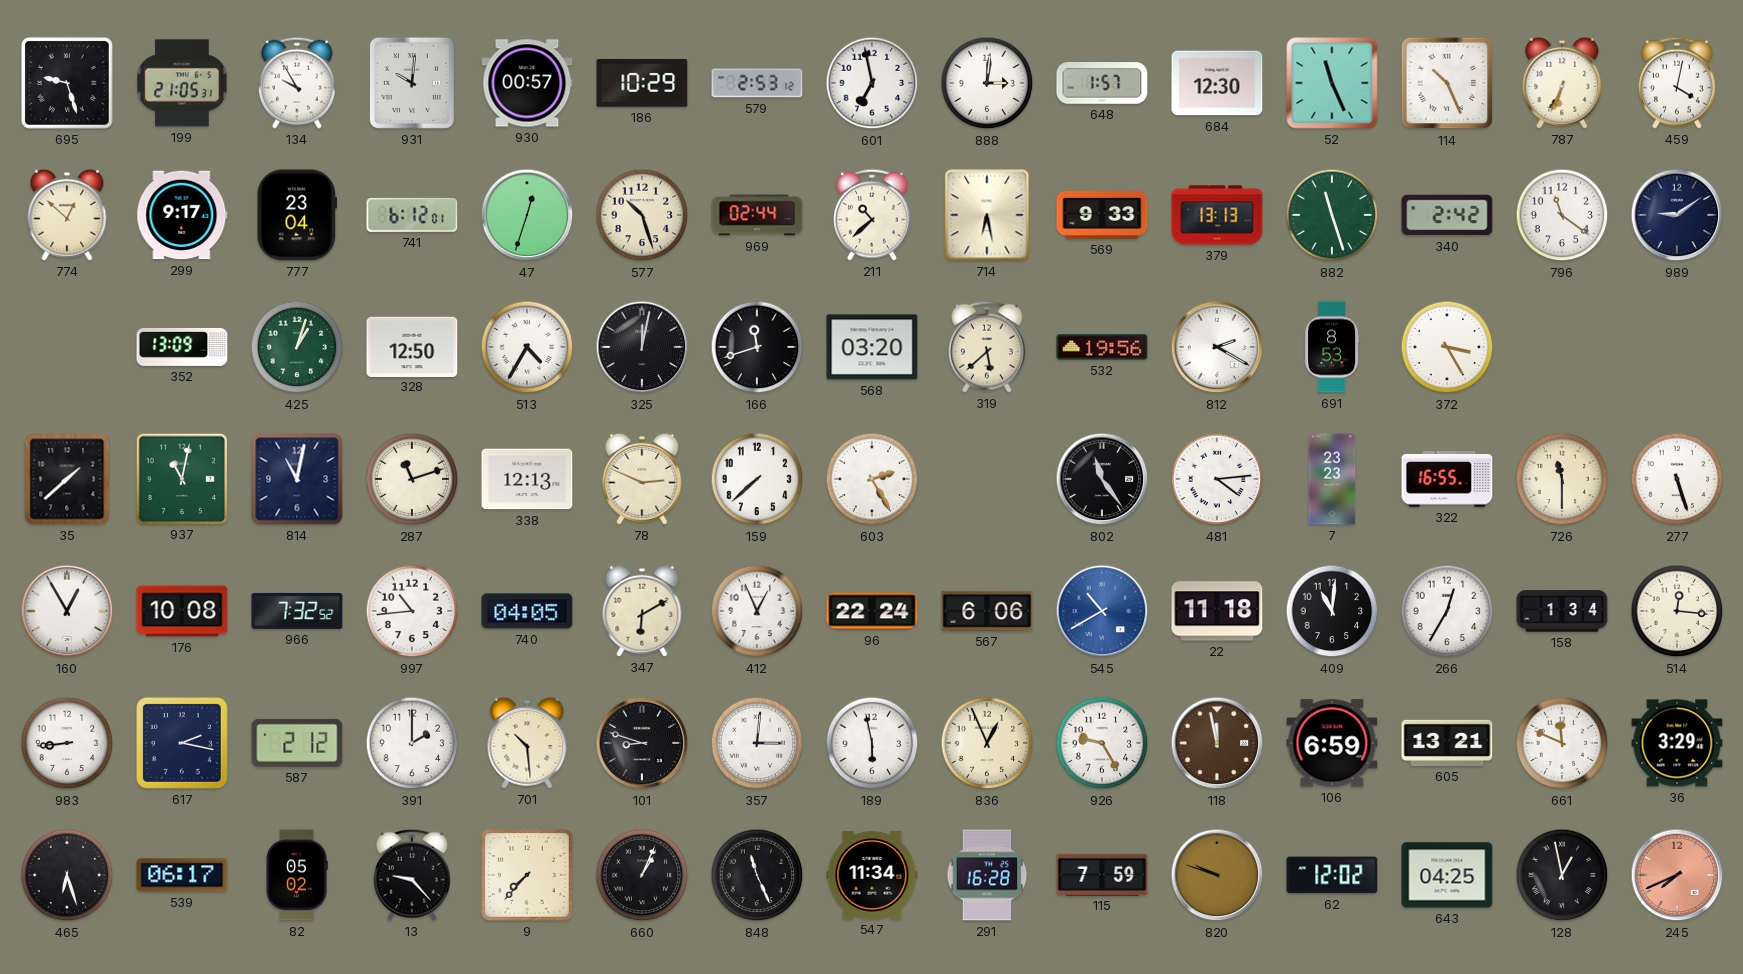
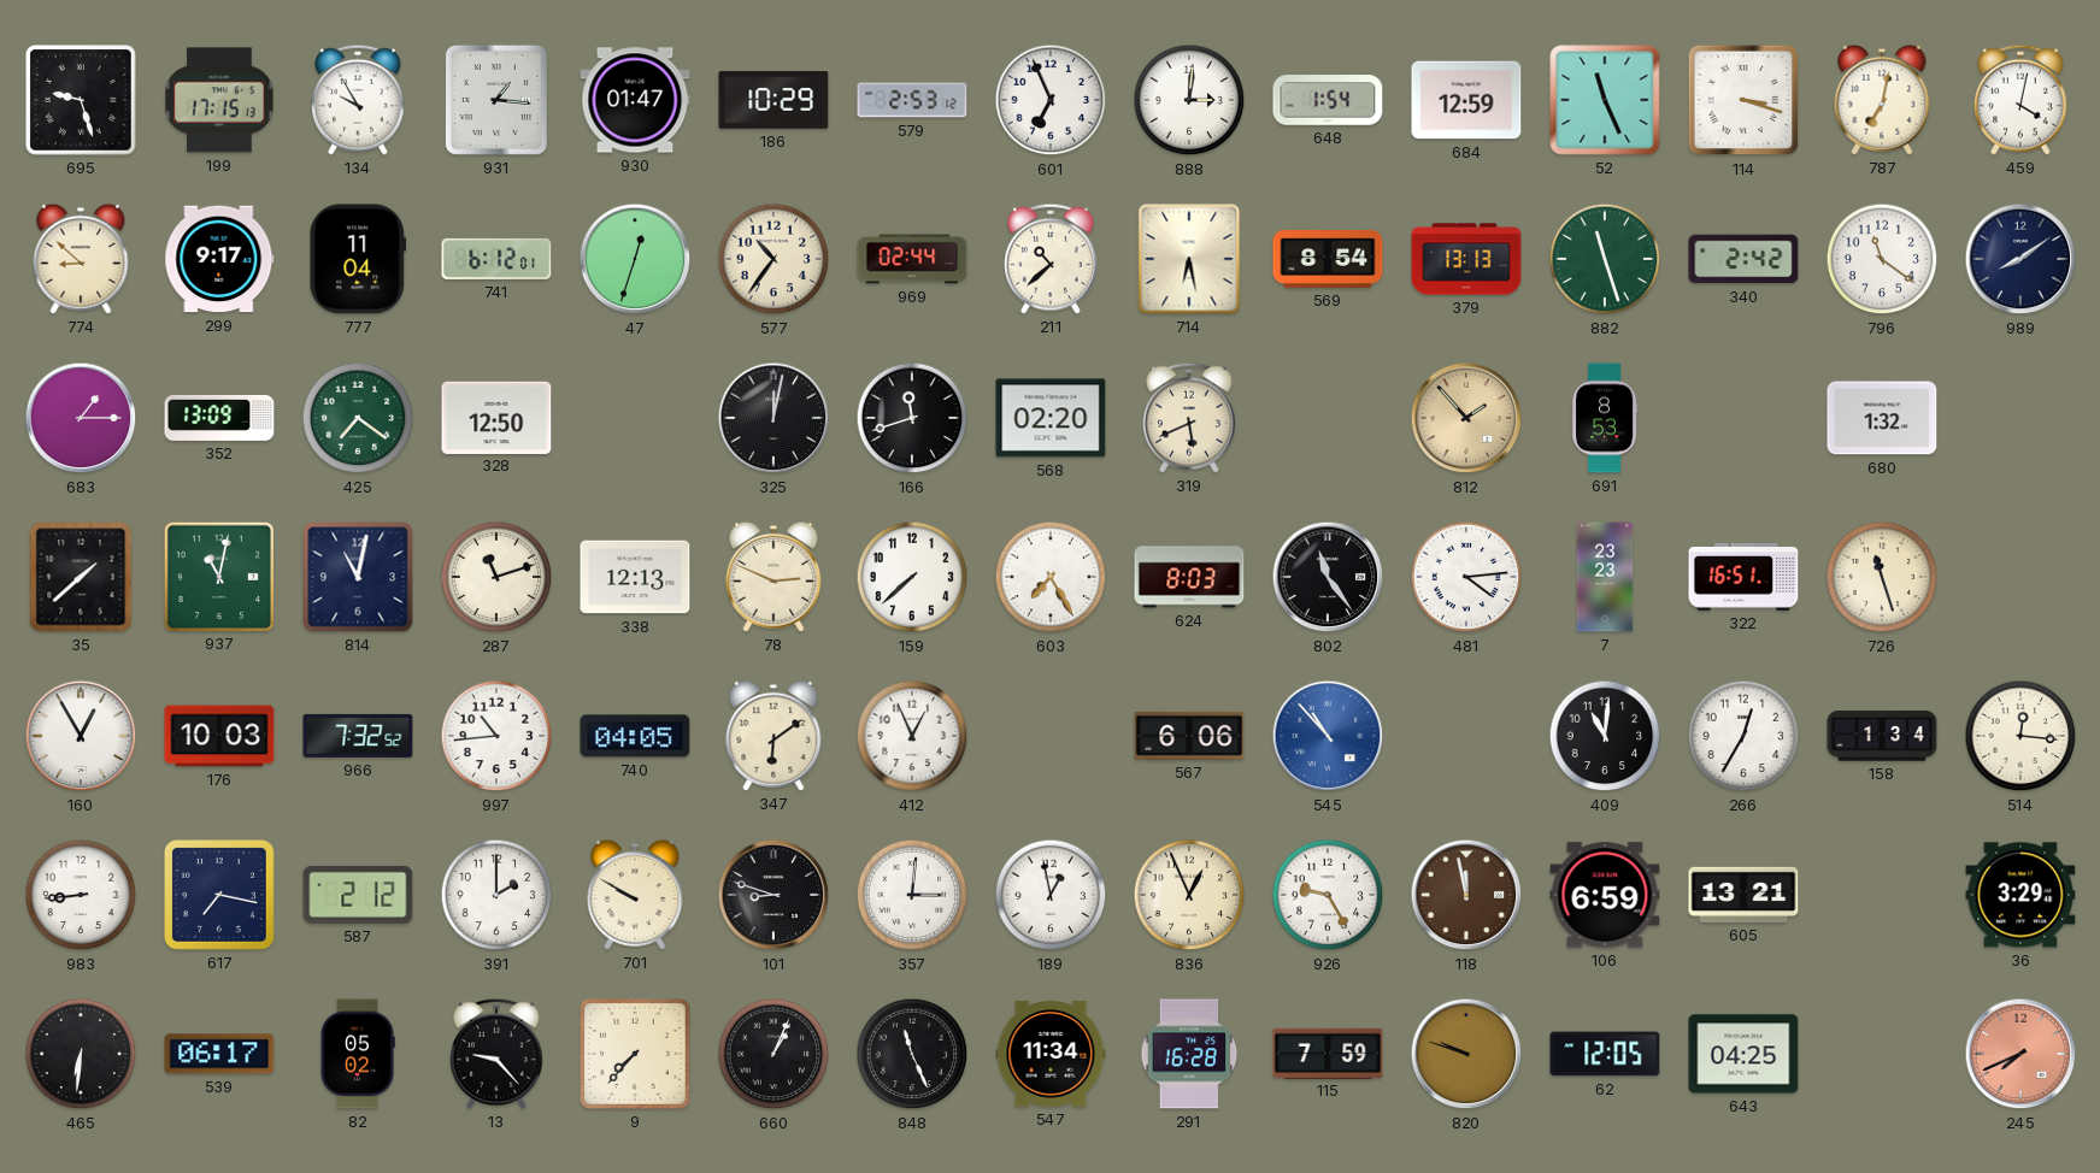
199: 21:05 -> 17:15 (219, 100)
931: 10:01 -> 1:16 (496, 100)
930: 00:57 -> 01:47 (635, 100)
601: 6:58 -> 6:56 (1051, 100)
648: 1:57 -> 1:54 (1328, 100)
684: 12:30 -> 12:59 (1466, 100)
114: 10:26 -> 3:18 (1743, 100)
787: 6:34 -> 7:02 (1882, 100)
774: 12:52 -> 8:52 (81, 259)
777: 23:04 -> 11:04 (358, 259)
577: 10:27 -> 10:36 (773, 259)
569: 9:33 -> 8:54 (1328, 259)
989: 9:09 -> 8:09 (2020, 259)
683: none -> 1:15 (81, 418)
425: 1:03 -> 7:21 (358, 418)
513: 4:35 -> none (527, 347)
568: 03:20 -> 02:20 (1051, 418)
319: 5:38 -> 5:41 (1190, 418)
532: 19:56 -> none (1102, 347)
812: 2:20 -> 1:53 (1466, 418)
812 dial: white -> champagne (1466, 418)
372: 3:25 -> none (1447, 347)
680: none -> 1:32 (1882, 418)
603: 2:25 -> 7:25 (1051, 577)
624: none -> 8:03 (1189, 577)
322: 16:55 -> 16:51 (1743, 578)
726: 11:30 -> 11:27 (1882, 577)
277: 5:27 -> none (1677, 479)
176: 10:08 -> 10:03 (219, 736)
347: 6:10 -> 6:09 (773, 736)
96: 22:24 -> none (872, 611)
545: 10:40 -> 10:53 (1328, 736)
22: 11:18 -> none (1217, 611)
617: 2:17 -> 7:17 (219, 895)
701: 10:29 -> 9:50 (635, 895)
189: 5:58 -> 12:58 (1051, 895)
661: 11:49 -> none (1562, 743)
465: 6:27 -> 6:31 (81, 1054)
62: 12:02 -> 12:05 (1605, 1054)
128: 12:58 -> none (1562, 875)
